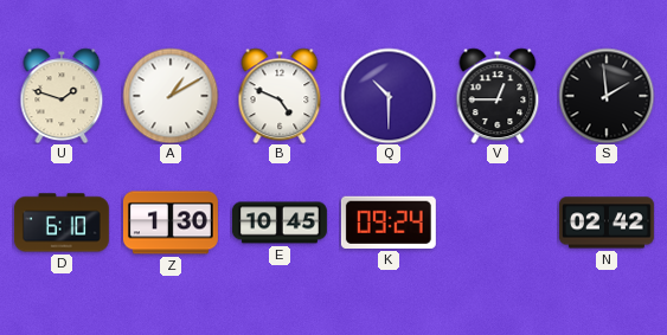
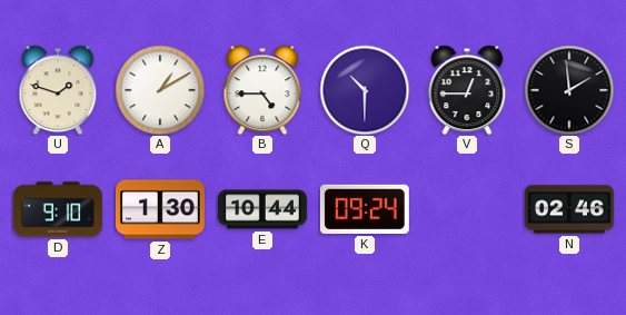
B: 4:49 -> 4:45 (262, 90)
D: 6:10 -> 9:10 (58, 209)
E: 10:45 -> 10:44 (262, 209)
N: 02:42 -> 02:46 (569, 209)
